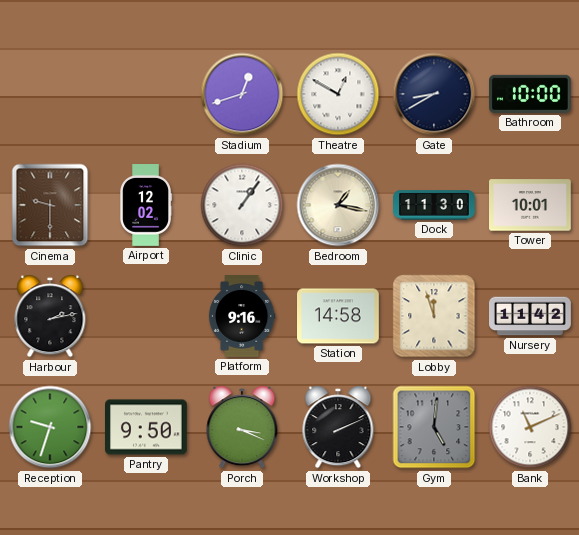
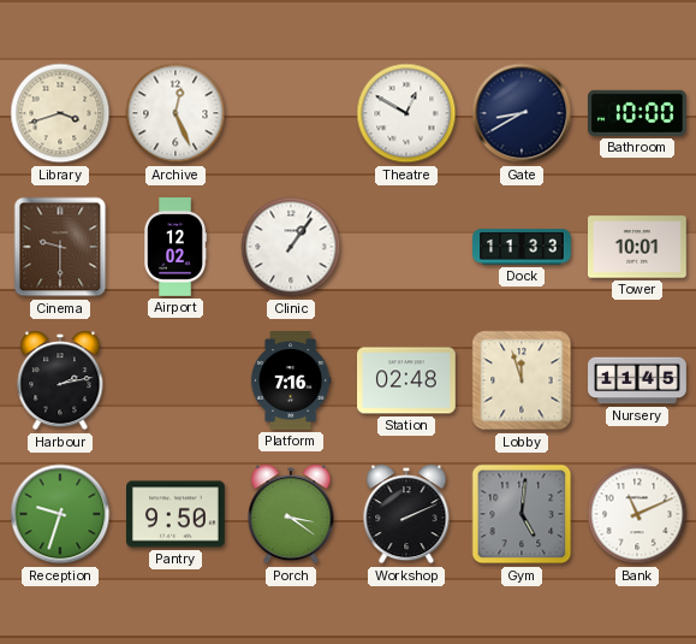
Library: none -> 3:42 (60, 113)
Archive: none -> 12:26 (176, 113)
Stadium: 12:42 -> none (242, 94)
Bedroom: 1:17 -> none (338, 205)
Dock: 11:30 -> 11:33 (522, 247)
Platform: 9:16 -> 7:16 (291, 382)
Station: 14:58 -> 02:48 (408, 380)
Nursery: 11:42 -> 11:45 (638, 380)
Porch: 3:19 -> 3:21 (291, 514)
